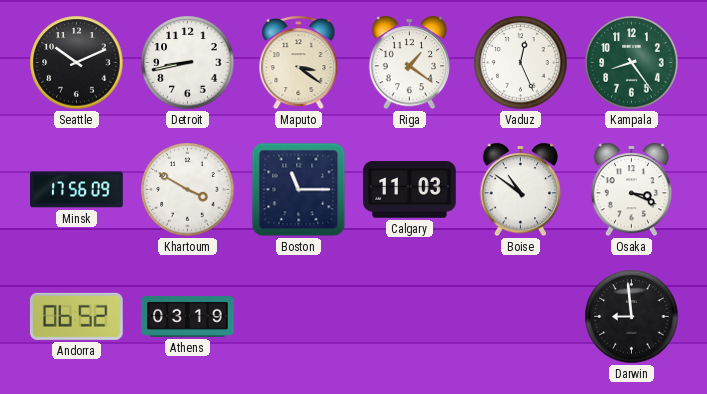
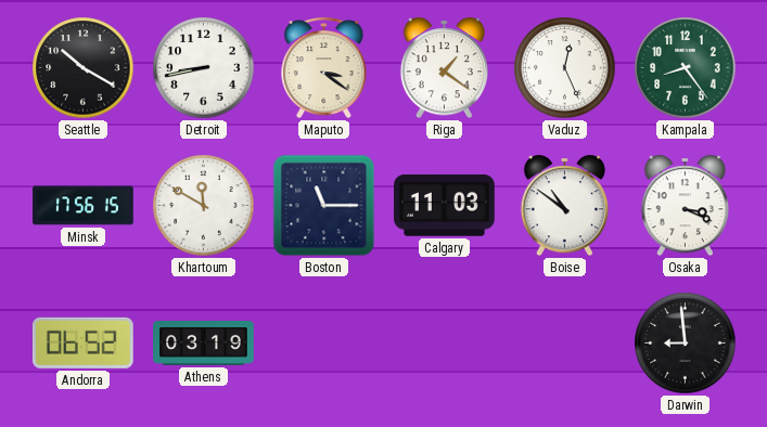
Seattle: 10:11 -> 10:20 (84, 68)
Minsk: 17:56:09 -> 17:56:15 (84, 206)
Khartoum: 3:50 -> 11:50 (204, 206)
